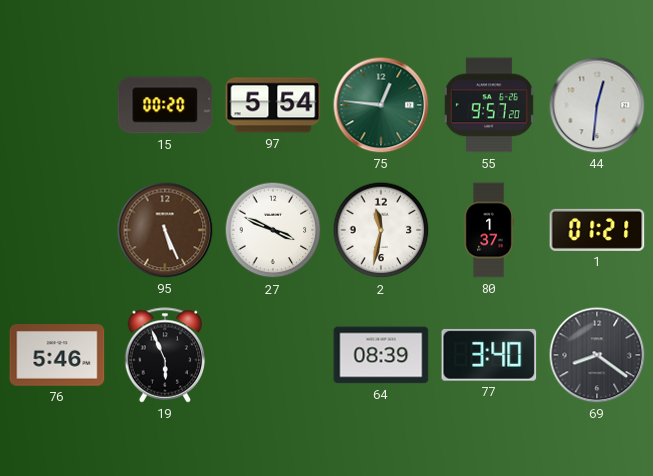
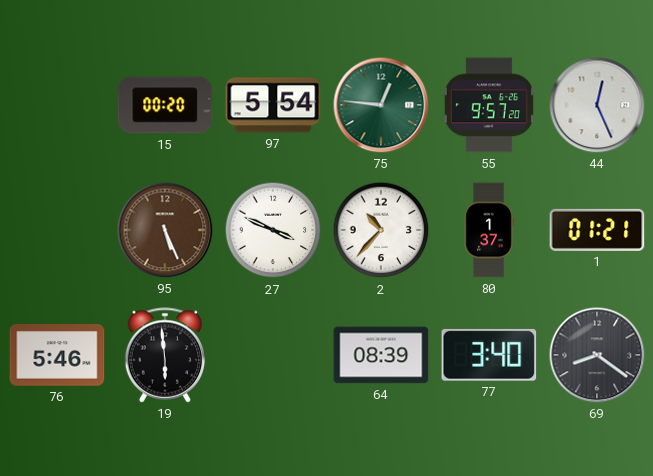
44: 12:31 -> 12:26 (597, 105)
2: 11:32 -> 10:37 (381, 230)
19: 5:56 -> 5:59 (165, 355)
